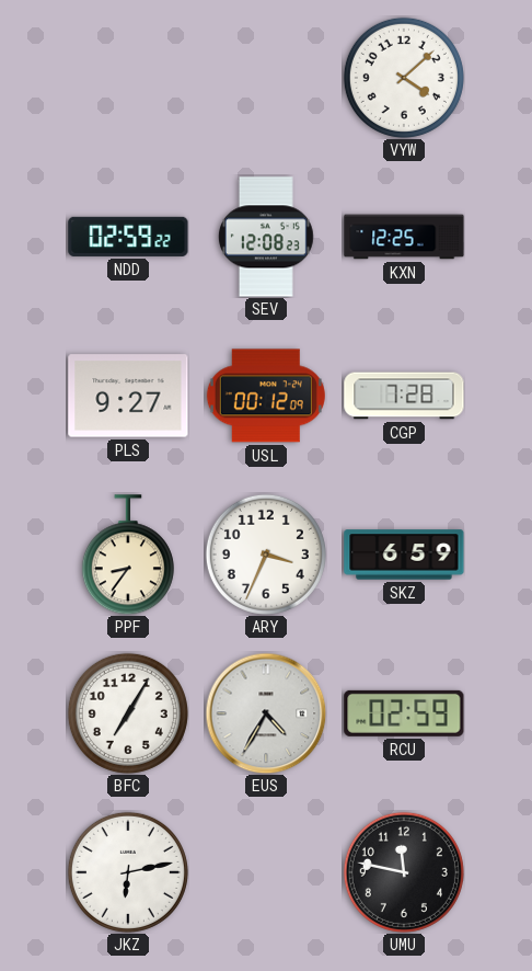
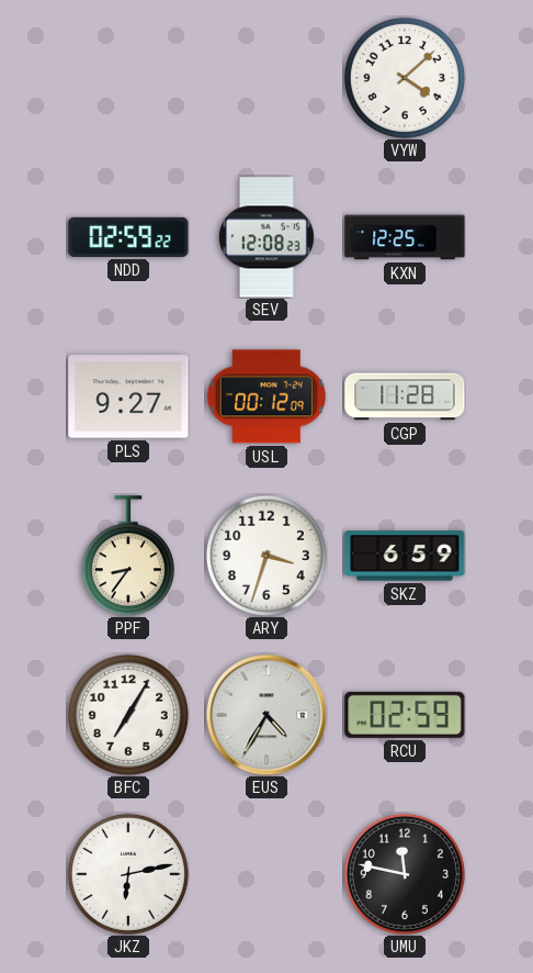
CGP: 7:28 -> 11:28 (405, 396)
ARY: 3:34 -> 3:33 (266, 556)
